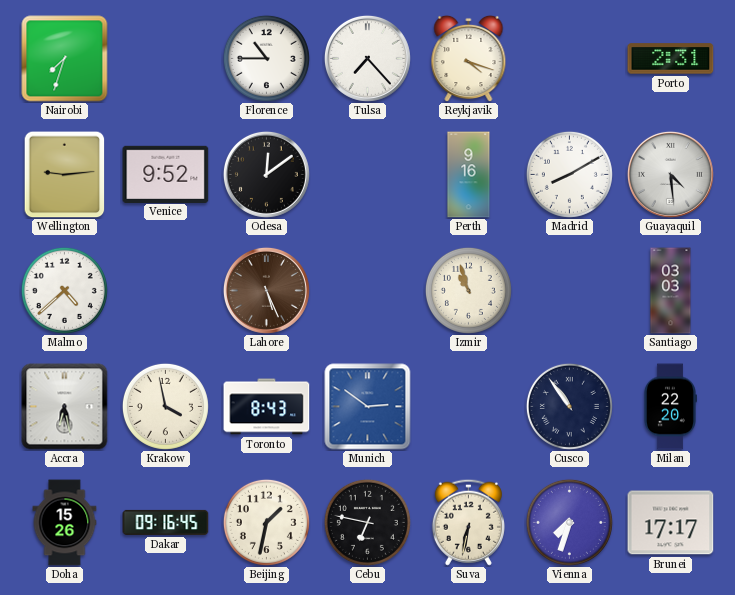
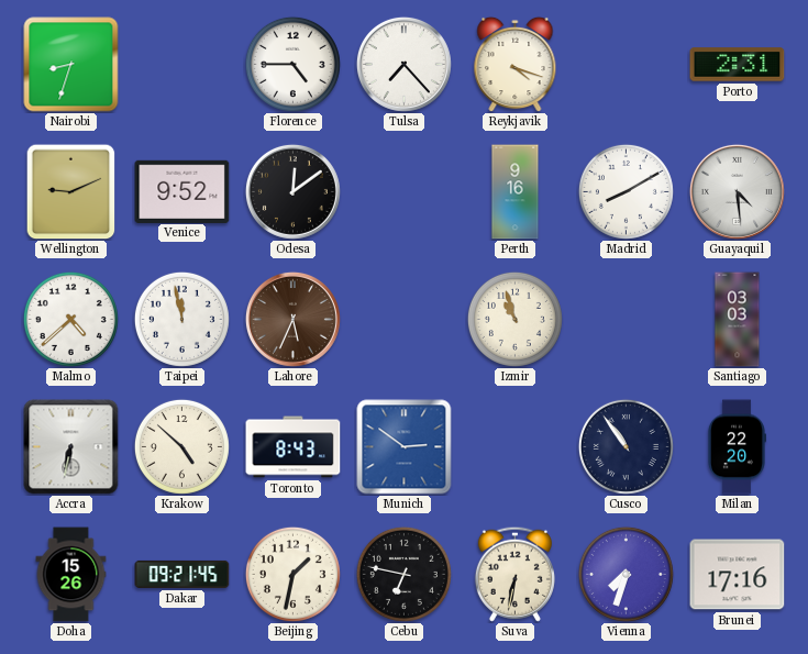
Nairobi: 7:33 -> 8:33 (71, 65)
Florence: 10:45 -> 4:45 (292, 64)
Wellington: 9:14 -> 9:11 (71, 191)
Taipei: none -> 11:58 (181, 319)
Lahore: 5:26 -> 5:34 (292, 319)
Accra: 6:28 -> 6:32 (71, 447)
Krakow: 3:58 -> 4:52 (181, 446)
Dakar: 09:16 -> 09:21 (182, 574)
Brunei: 17:17 -> 17:16 (738, 575)
